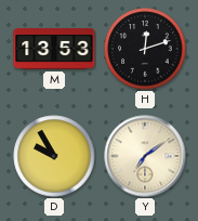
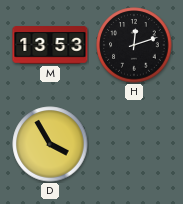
D: 9:55 -> 3:55 (50, 144)
Y: 7:09 -> none (145, 156)
